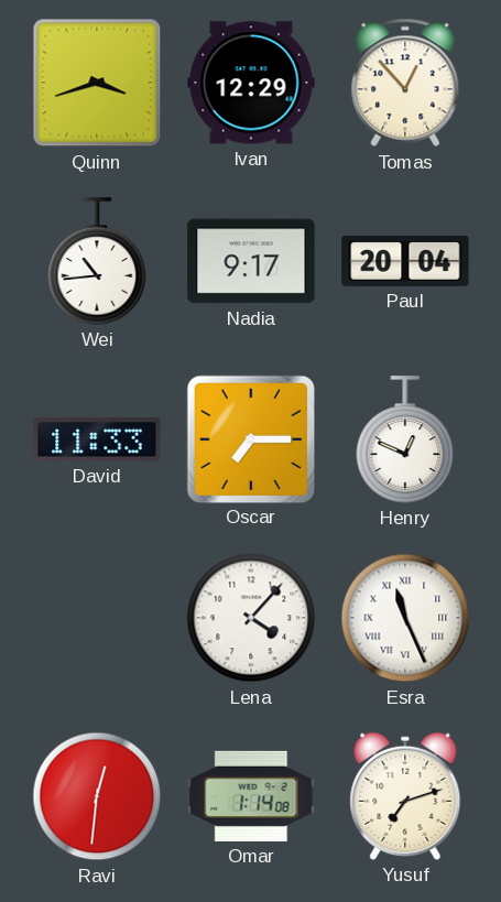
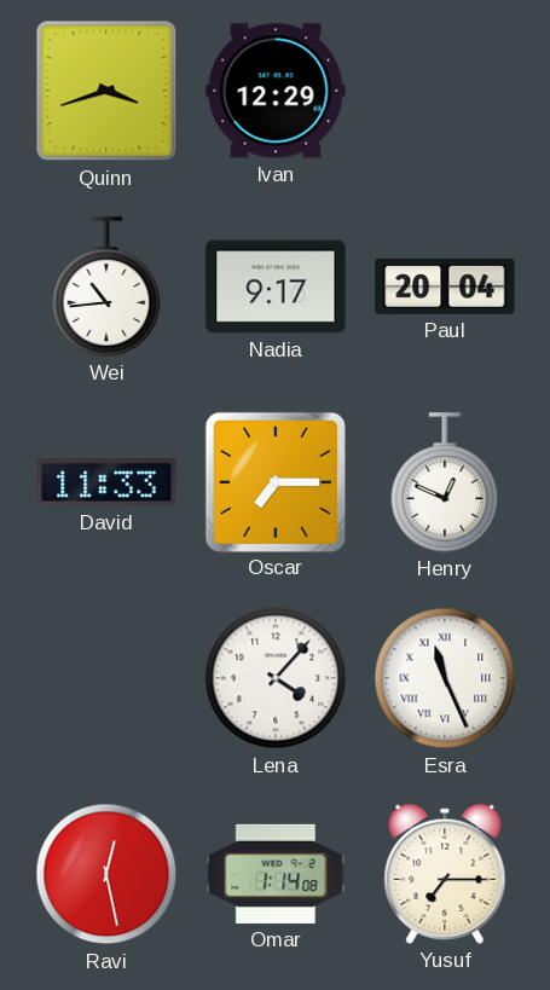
Tomas: 12:53 -> none (405, 83)
Ravi: 12:31 -> 12:28 (106, 874)
Yusuf: 7:12 -> 7:15 (445, 874)
